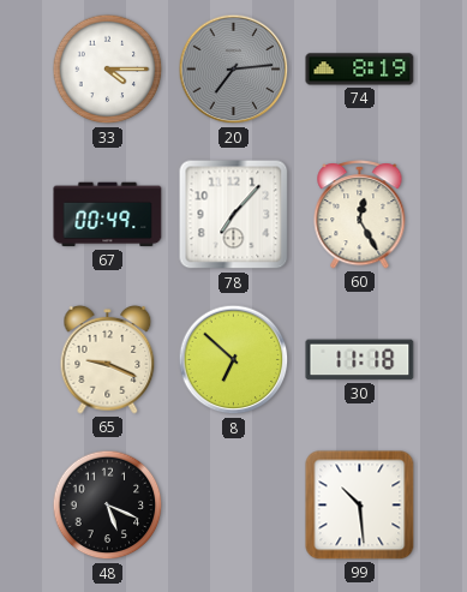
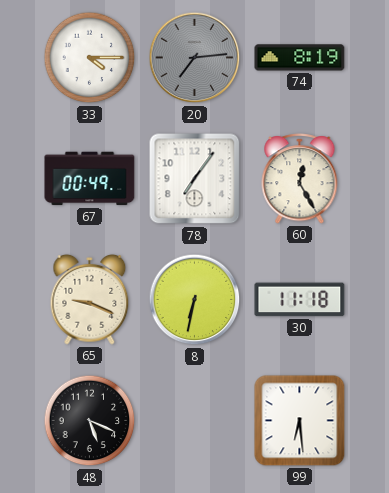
78: 7:07 -> 7:06 (195, 179)
8: 6:52 -> 6:32 (195, 300)
99: 10:29 -> 6:29 (300, 421)
